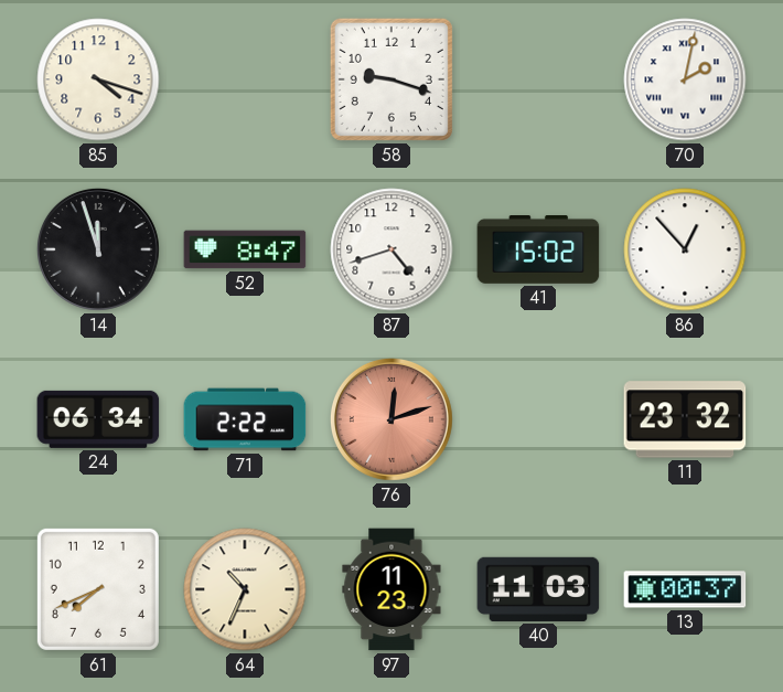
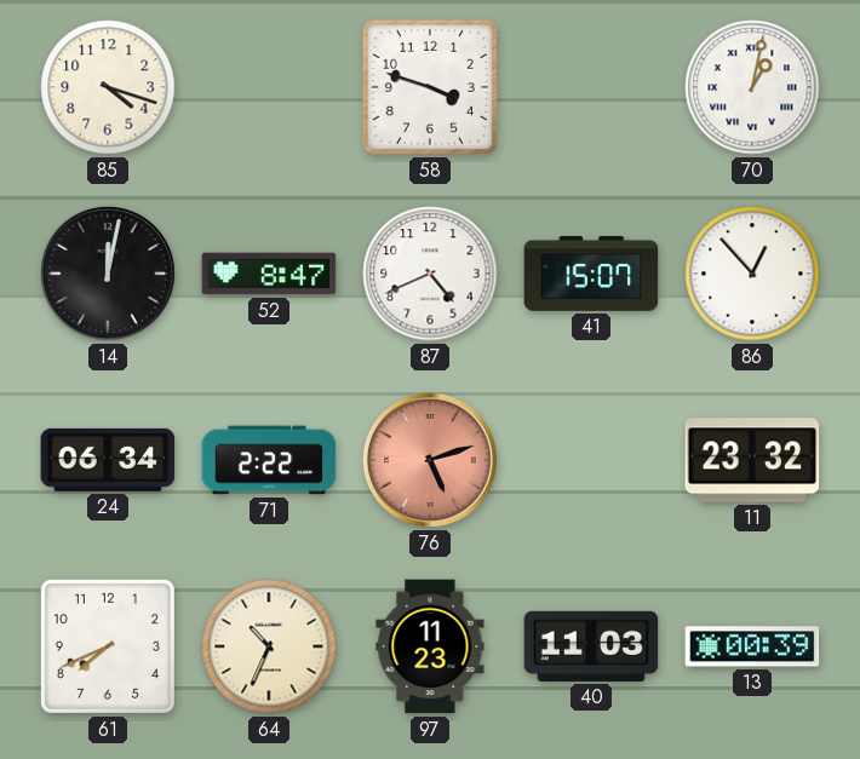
58: 9:18 -> 3:48 (430, 87)
70: 2:02 -> 1:02 (752, 87)
14: 11:57 -> 12:02 (108, 274)
87: 4:42 -> 4:41 (430, 274)
41: 15:02 -> 15:07 (591, 275)
76: 12:12 -> 5:12 (430, 460)
13: 00:37 -> 00:39 (752, 646)
